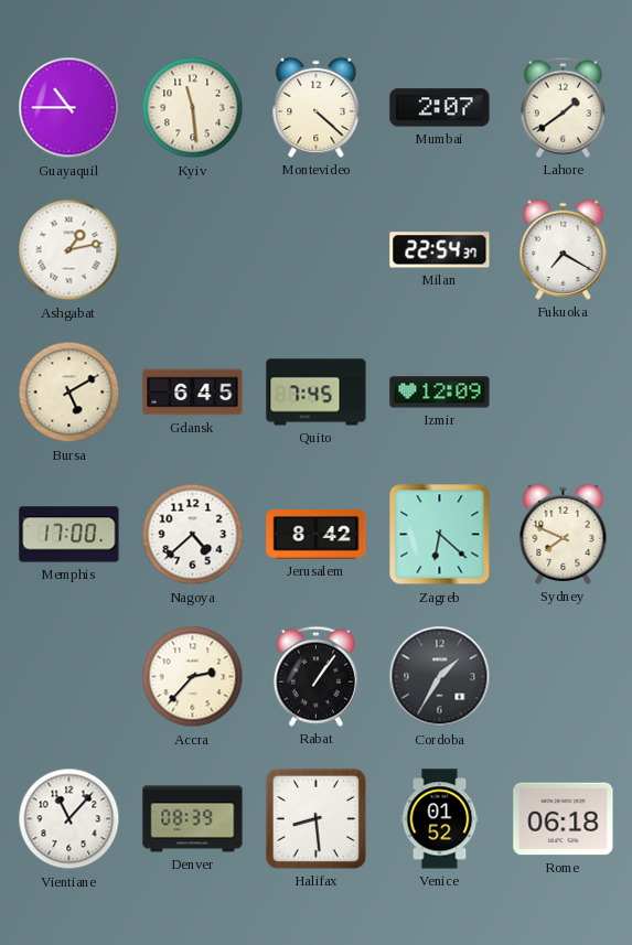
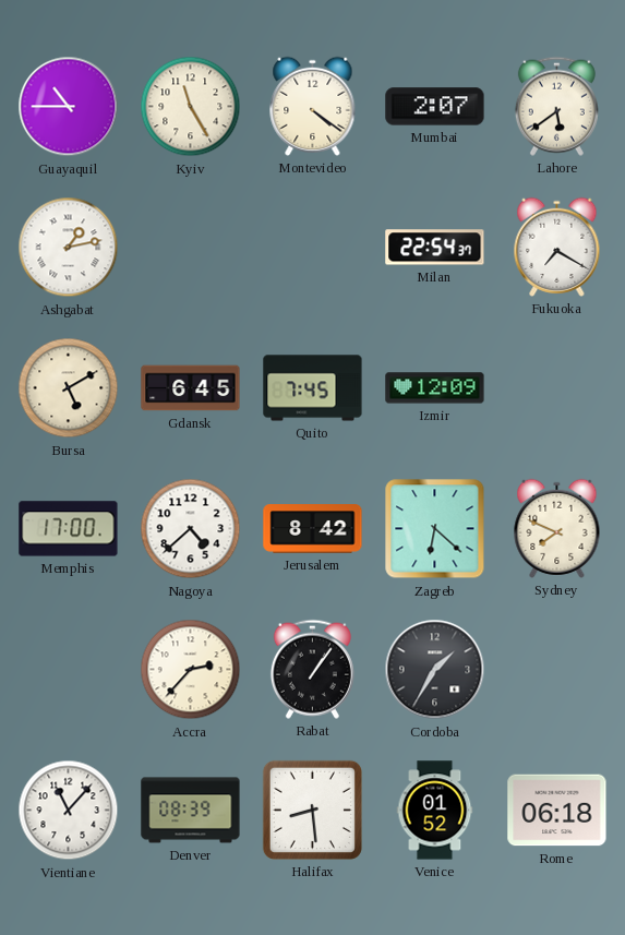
Kyiv: 11:29 -> 11:25 (191, 107)
Montevideo: 4:22 -> 4:21 (313, 106)
Lahore: 1:39 -> 5:39 (556, 106)
